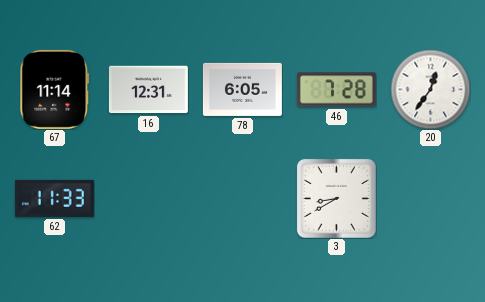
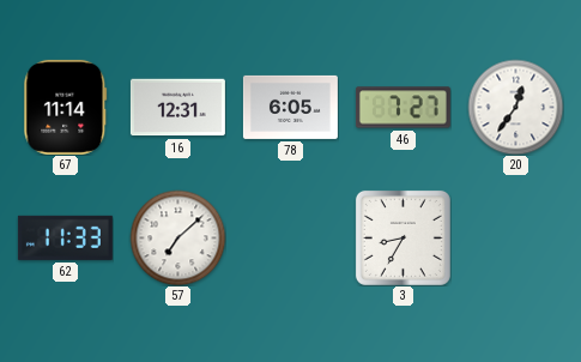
46: 7:28 -> 7:27 (403, 108)
57: none -> 7:08 (177, 237)
3: 8:40 -> 8:35 (403, 237)
